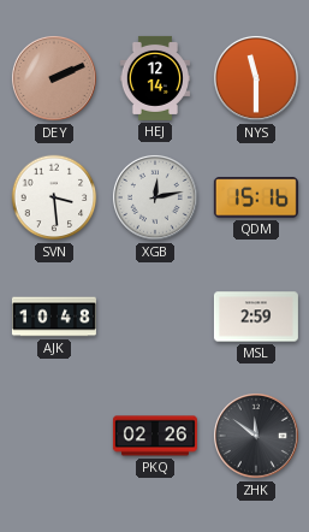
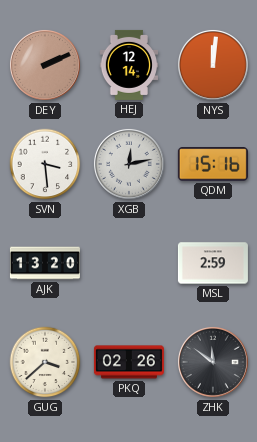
NYS: 11:30 -> 12:01 (213, 65)
AJK: 10:48 -> 13:20 (45, 263)
GUG: none -> 3:38 (45, 362)
